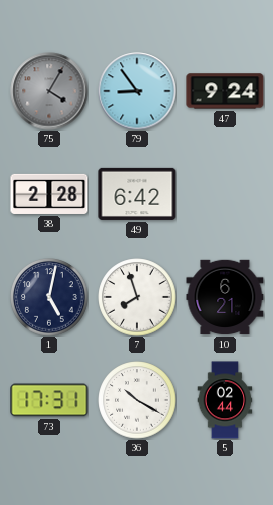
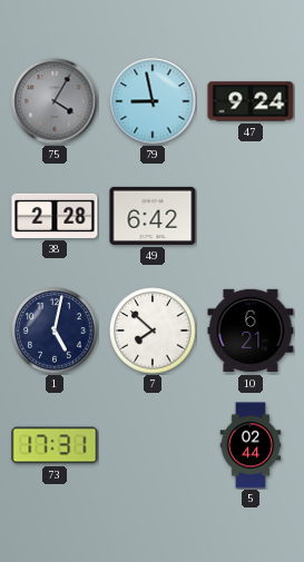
79: 8:54 -> 8:58 (153, 101)
7: 7:57 -> 7:52 (153, 331)
36: 10:20 -> none (137, 400)
